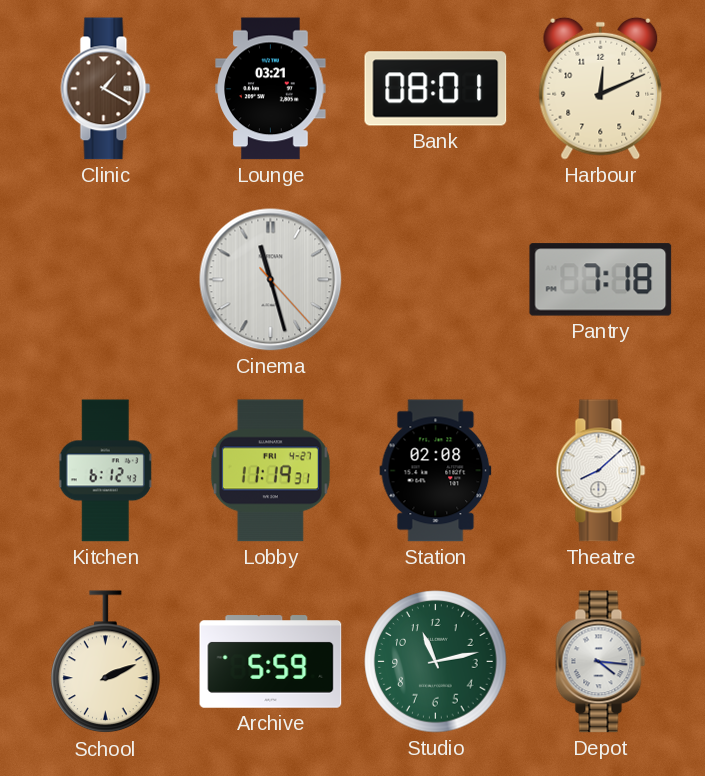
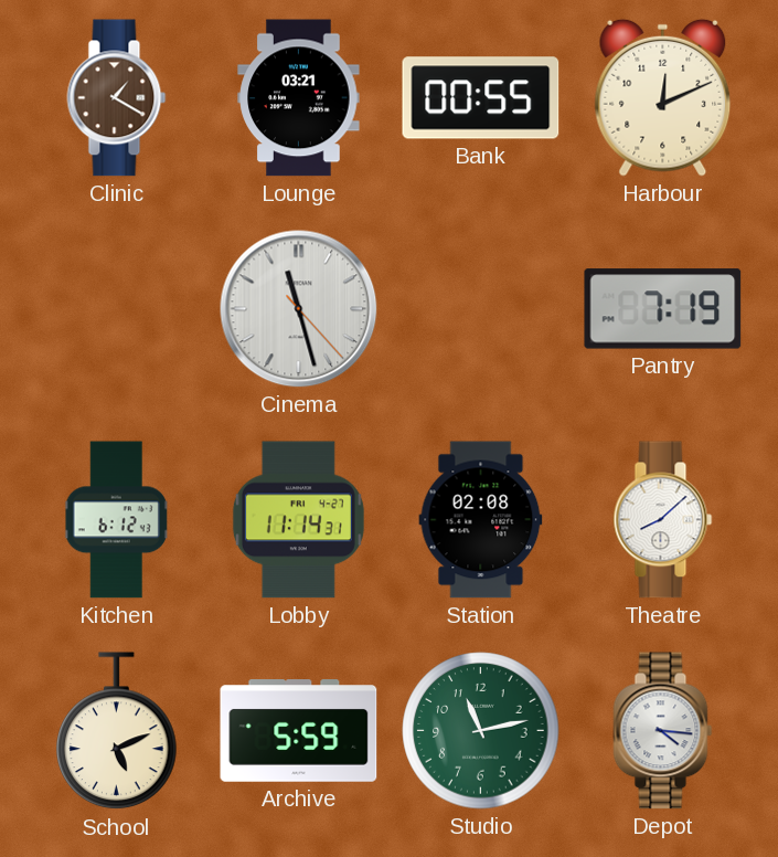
Bank: 08:01 -> 00:55 (481, 98)
Pantry: 7:18 -> 7:19 (663, 309)
Lobby: 11:19 -> 11:14 (298, 520)
School: 2:11 -> 5:11 (117, 731)
